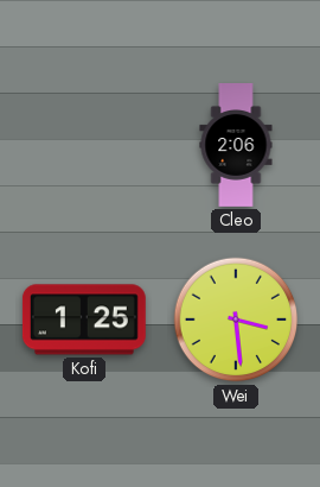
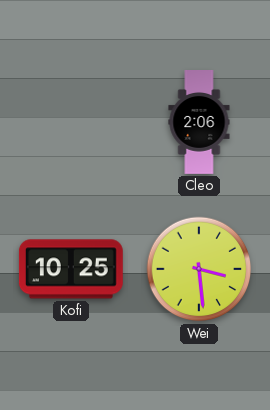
Kofi: 1:25 -> 10:25 (71, 269)
